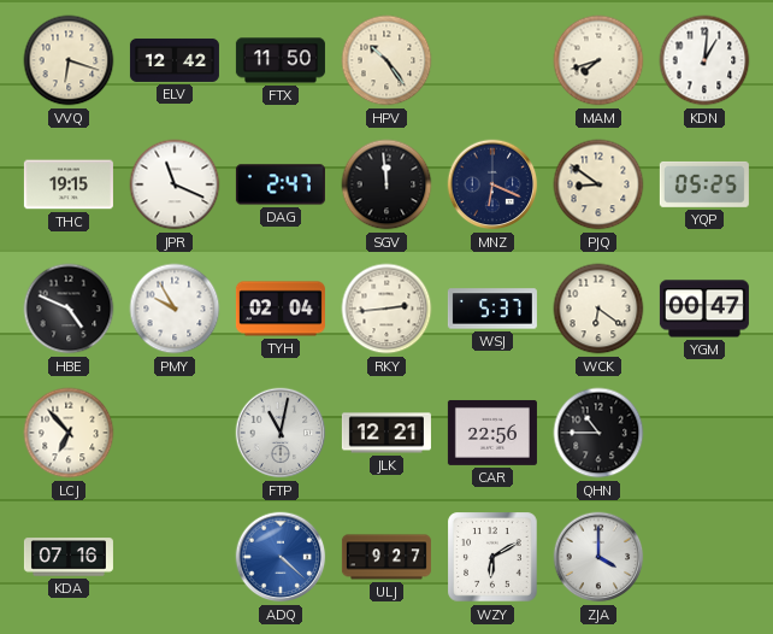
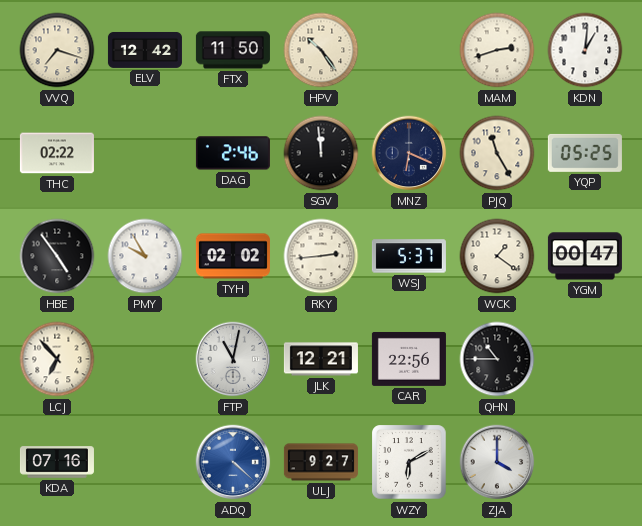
VVQ: 6:18 -> 7:18 (57, 50)
MAM: 7:42 -> 2:42 (497, 50)
THC: 19:15 -> 02:22 (57, 153)
JPR: 11:19 -> none (175, 184)
DAG: 2:47 -> 2:46 (233, 153)
PJQ: 8:51 -> 11:25 (497, 153)
HBE: 4:49 -> 4:54 (57, 256)
TYH: 02:04 -> 02:02 (233, 256)
WCK: 6:21 -> 1:21 (497, 256)
